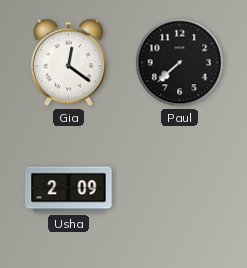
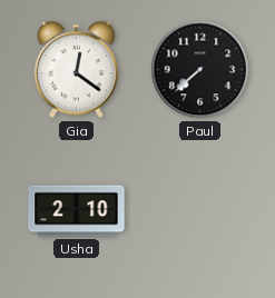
Usha: 2:09 -> 2:10 (77, 211)
